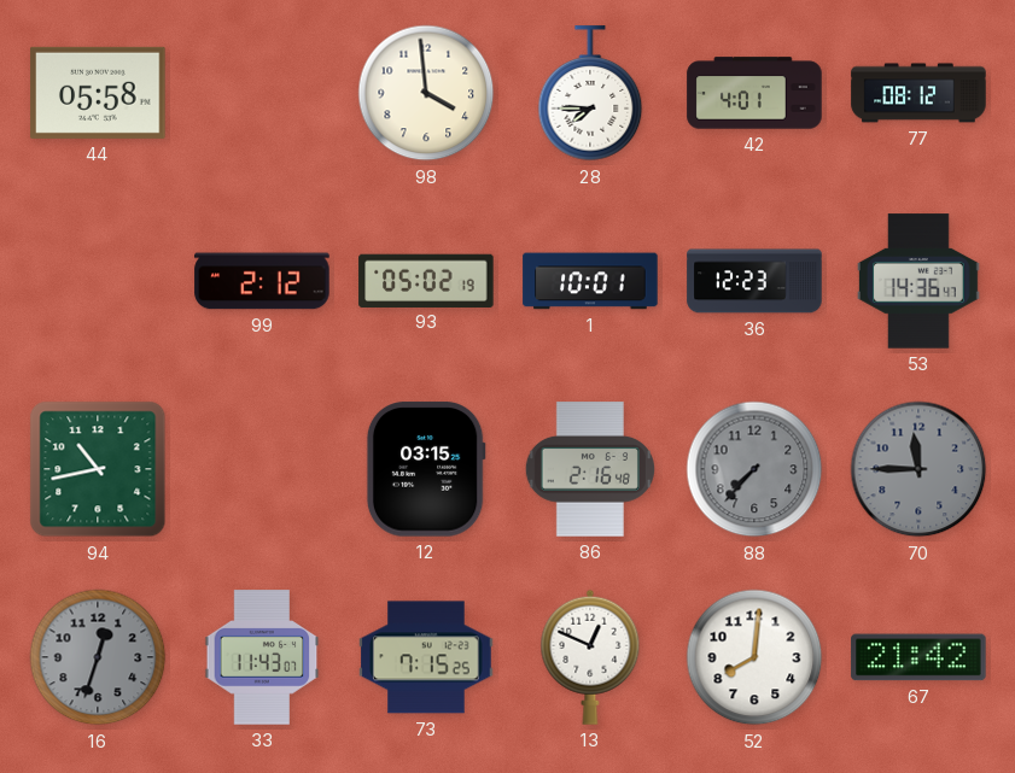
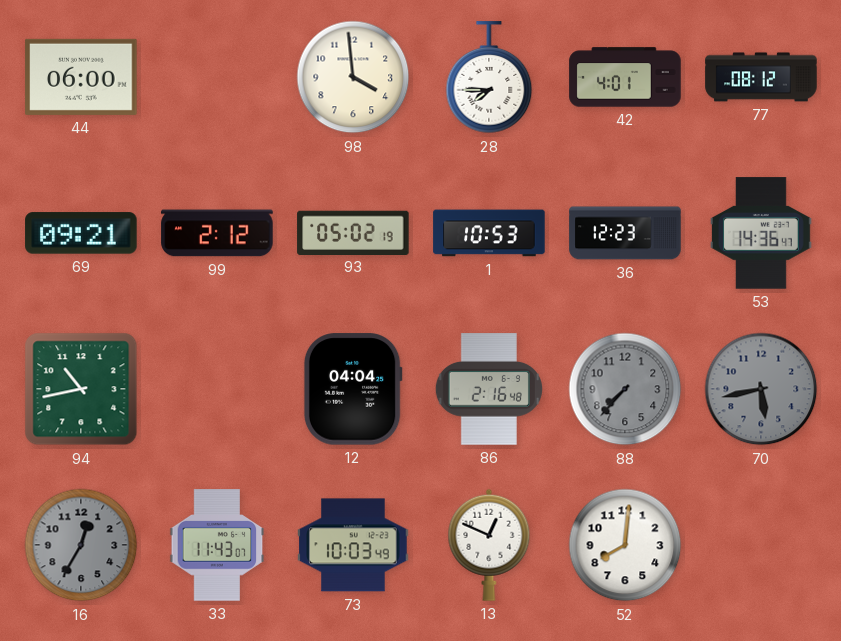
44: 05:58 -> 06:00 (81, 77)
69: none -> 09:21 (81, 233)
1: 10:01 -> 10:53 (489, 233)
12: 03:15 -> 04:04 (353, 389)
70: 11:45 -> 5:43 (761, 389)
16: 12:33 -> 12:35 (81, 545)
73: 7:15 -> 10:03 (353, 545)
67: 21:42 -> none (918, 657)
